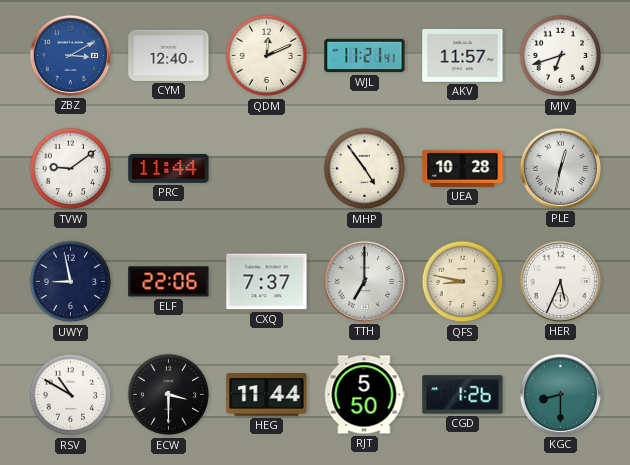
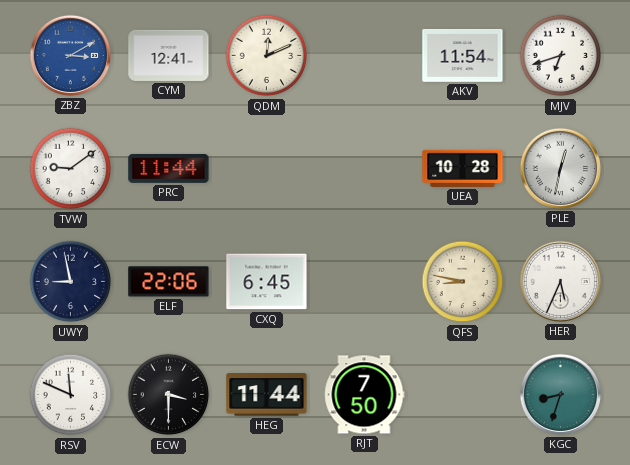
CYM: 12:40 -> 12:41 (169, 55)
WJL: 11:21 -> none (365, 56)
AKV: 11:57 -> 11:54 (463, 56)
MHP: 4:54 -> none (365, 169)
CXQ: 7:37 -> 6:45 (267, 282)
TTH: 7:00 -> none (364, 281)
RSV: 10:50 -> 11:49 (71, 395)
RJT: 5:50 -> 7:50 (364, 395)
CGD: 1:26 -> none (463, 395)
KGC: 8:30 -> 8:33 (560, 394)
